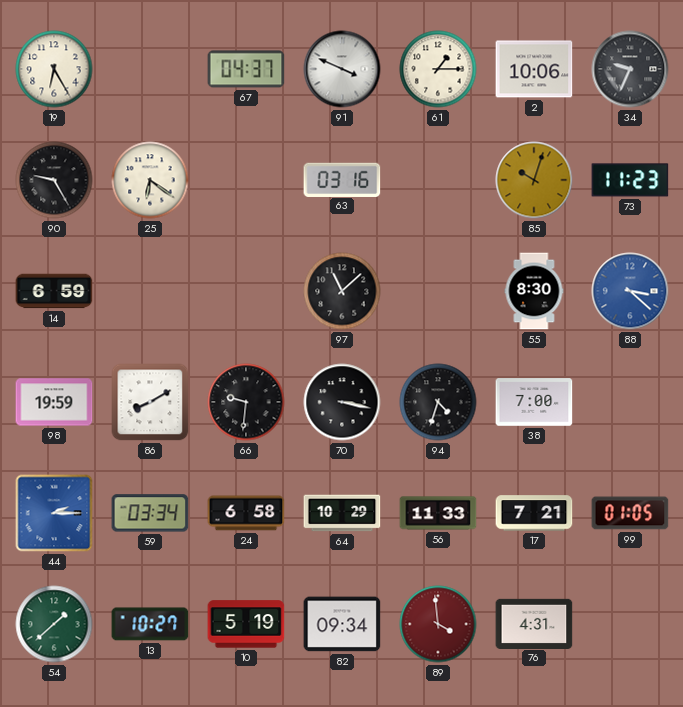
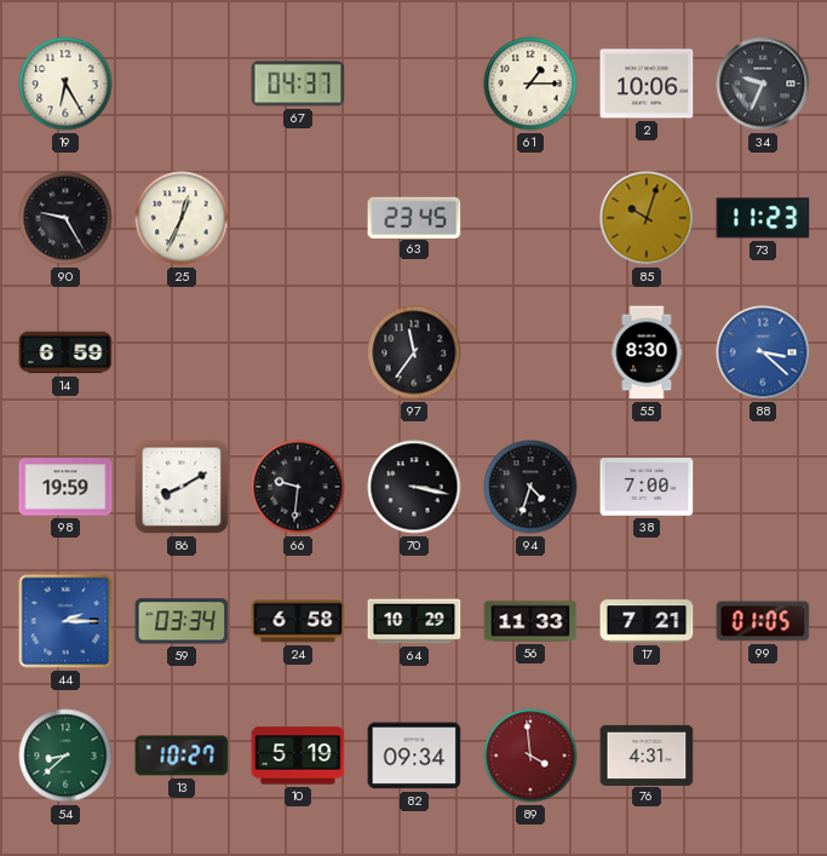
91: 3:49 -> none (342, 69)
25: 6:21 -> 12:34 (182, 218)
63: 03:16 -> 23:45 (414, 217)
97: 11:08 -> 11:36 (414, 352)
54: 1:38 -> 8:38 (65, 756)
